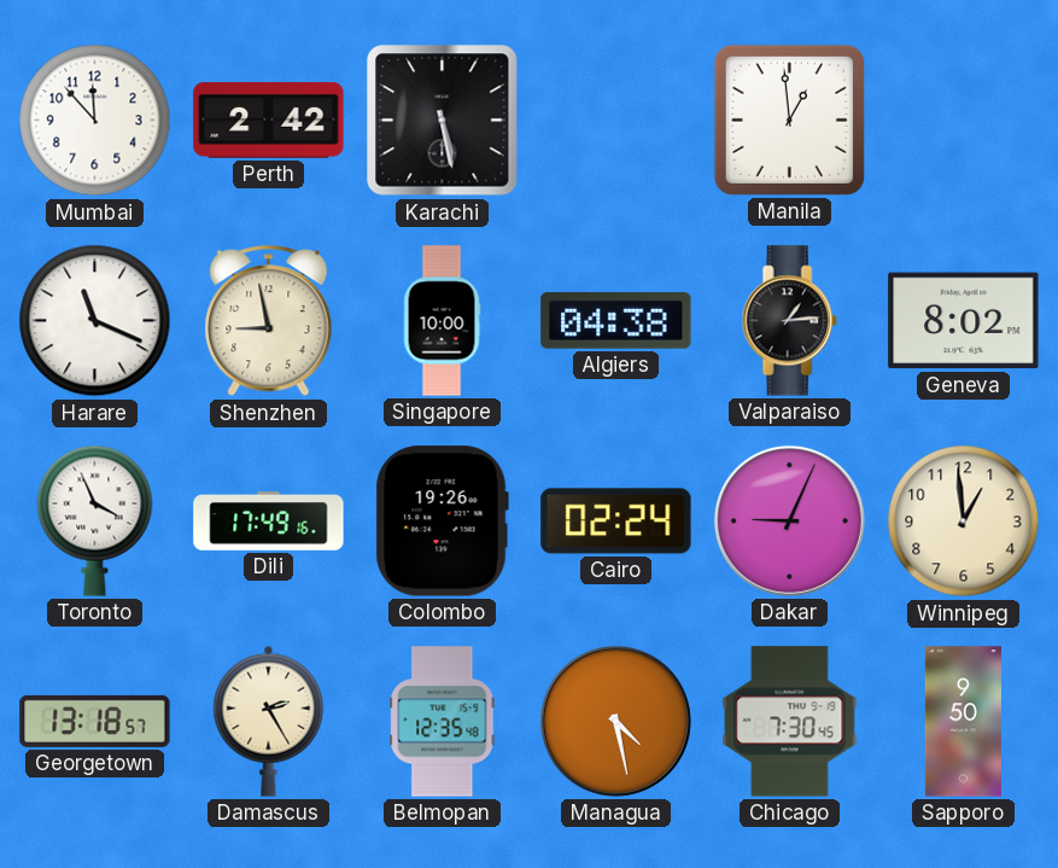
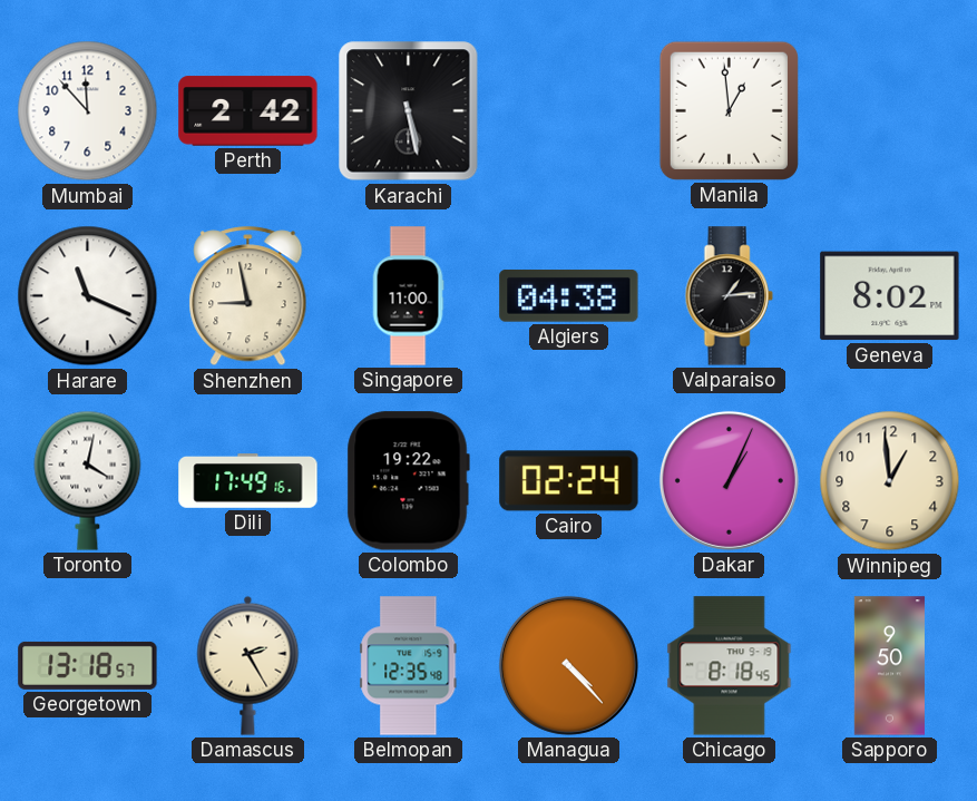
Singapore: 10:00 -> 11:00 (408, 296)
Toronto: 3:56 -> 4:02 (88, 480)
Colombo: 19:26 -> 19:22 (408, 481)
Dakar: 9:04 -> 1:04 (729, 480)
Managua: 4:28 -> 4:23 (568, 665)
Chicago: 7:30 -> 8:18 (730, 666)
